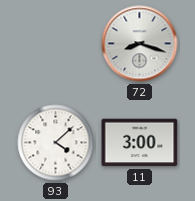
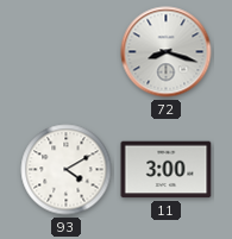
93: 4:08 -> 4:10 (67, 170)
